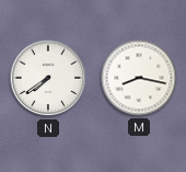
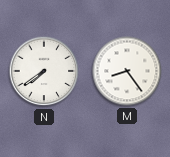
M: 8:17 -> 8:24 (127, 71)
